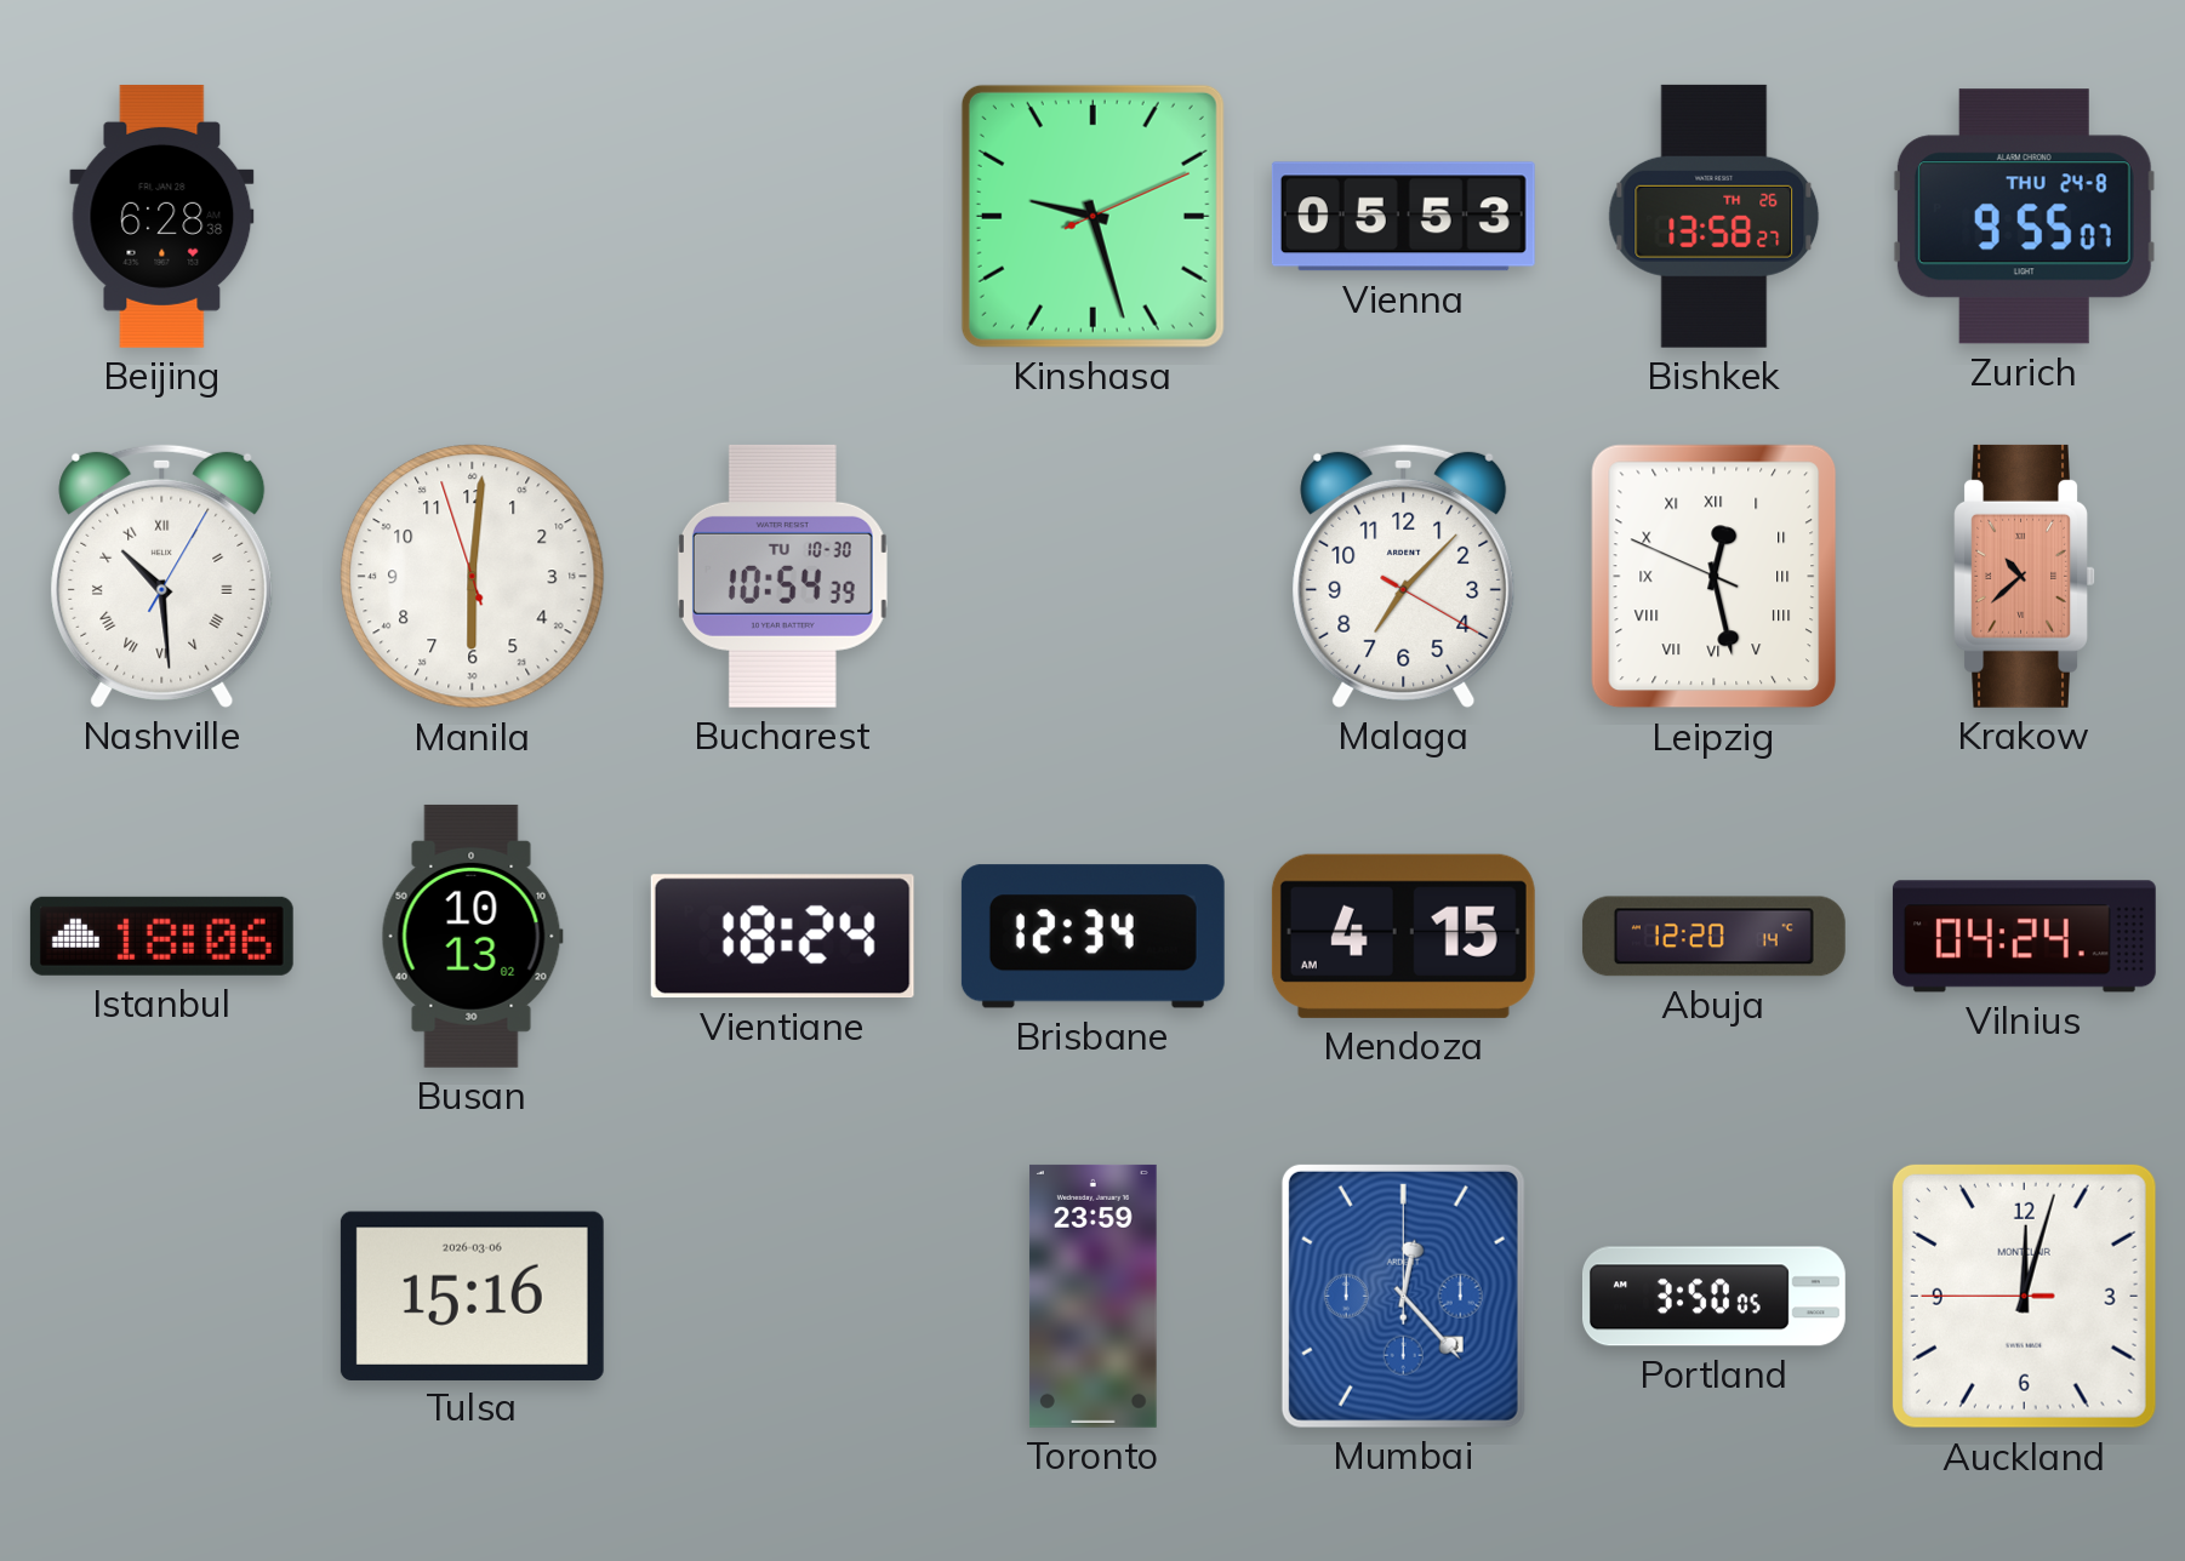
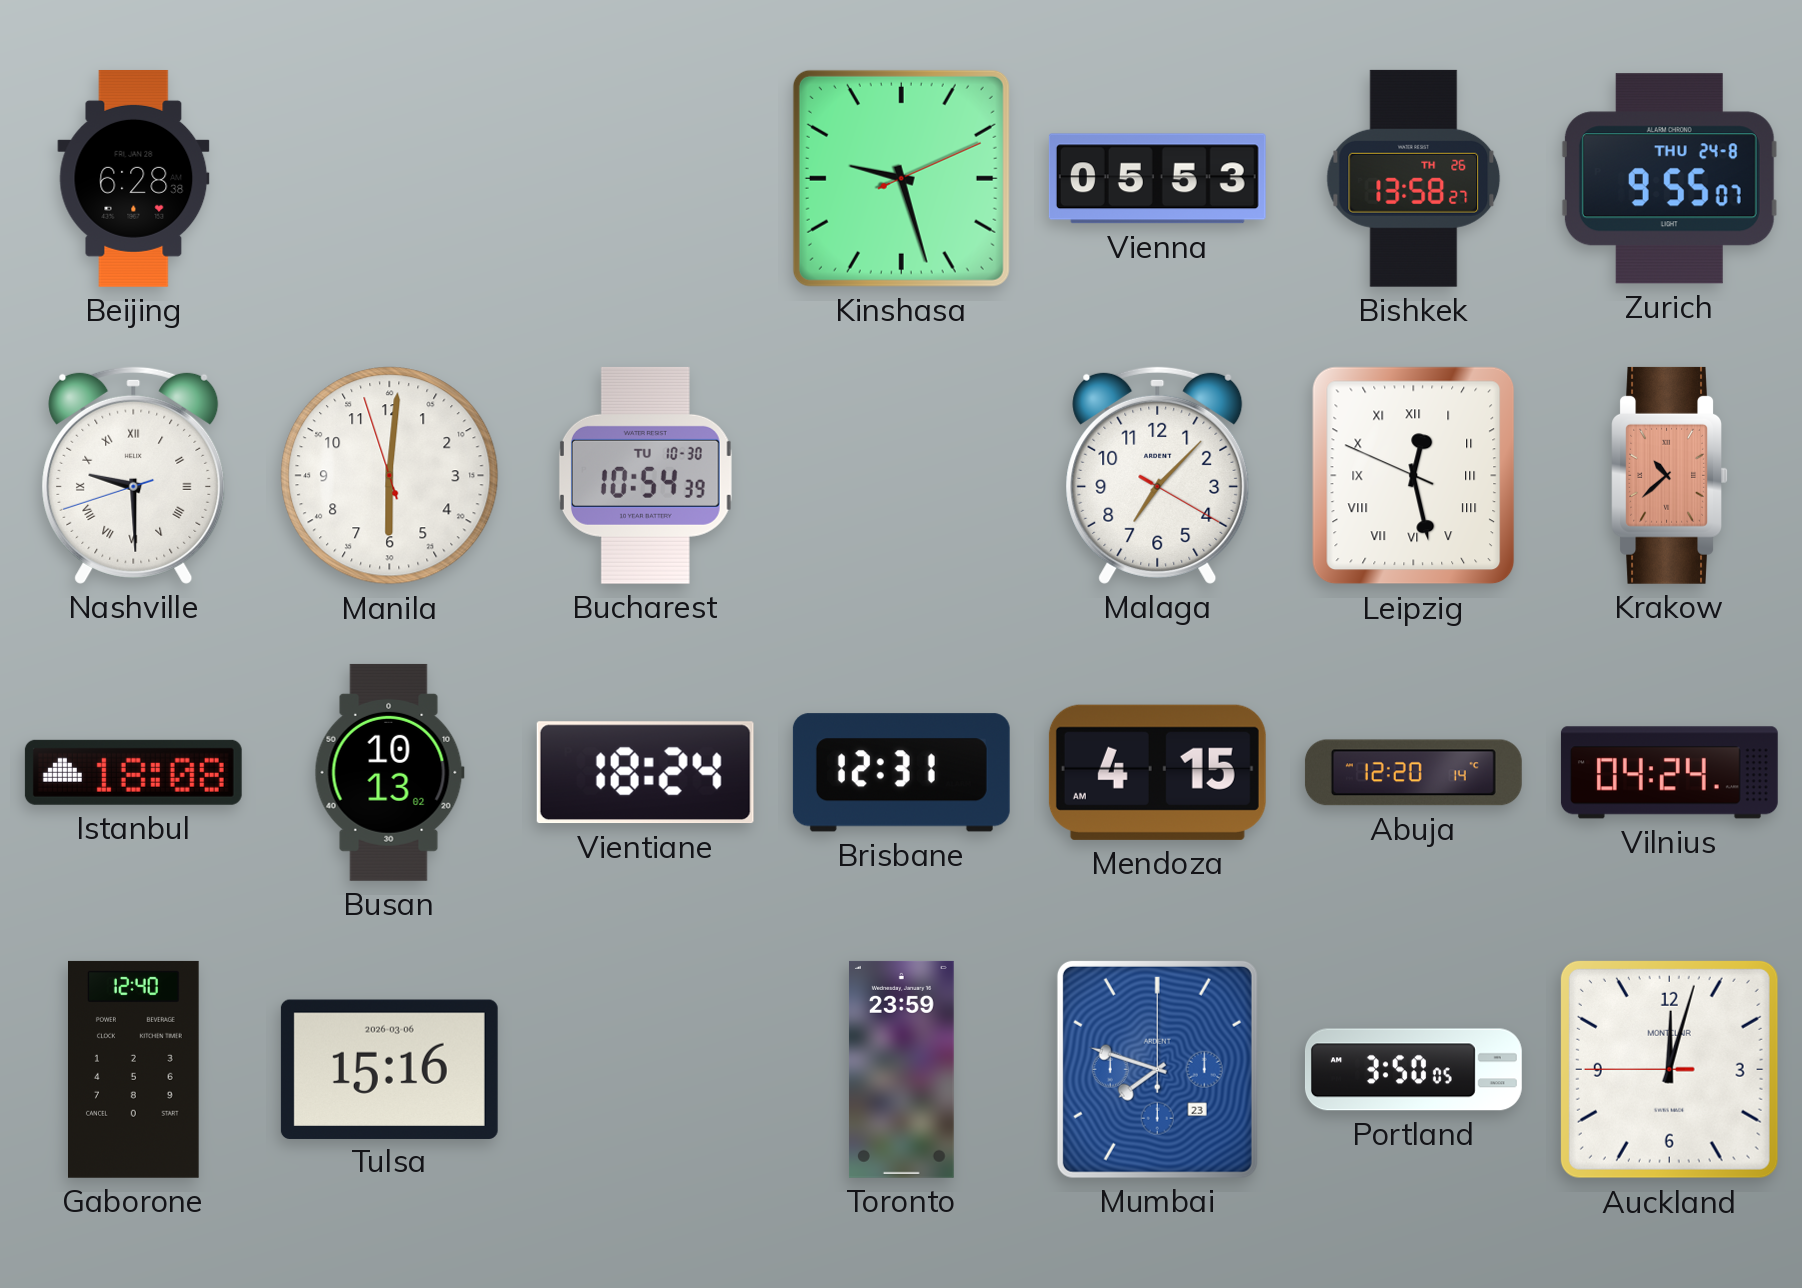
Nashville: 10:29 -> 9:29 (134, 475)
Istanbul: 18:06 -> 18:08 (133, 772)
Brisbane: 12:34 -> 12:31 (901, 773)
Gaborone: none -> 12:40 (134, 1069)
Mumbai: 12:23 -> 7:48 (1157, 1069)
